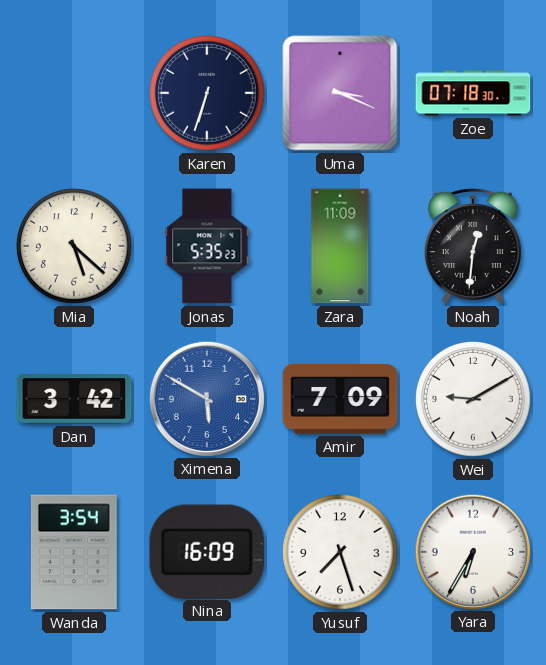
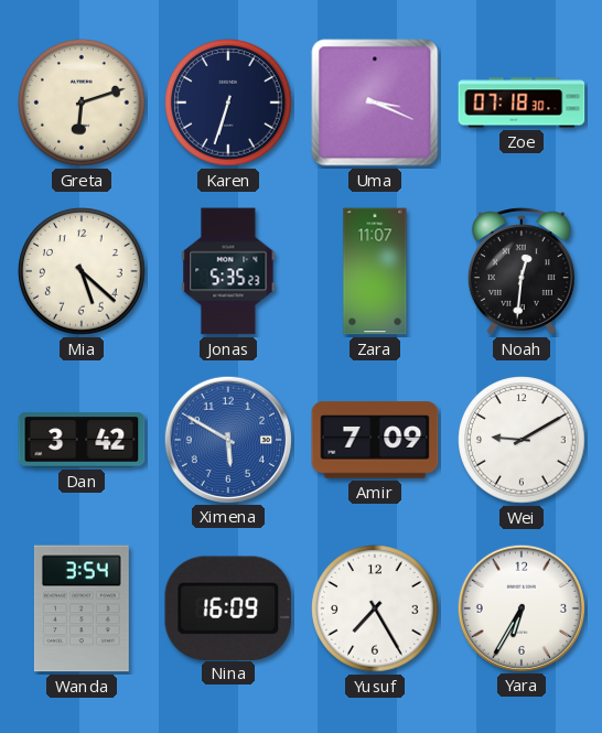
Greta: none -> 6:12 (82, 103)
Zara: 11:09 -> 11:07 (375, 271)
Yusuf: 7:27 -> 7:25 (375, 608)
